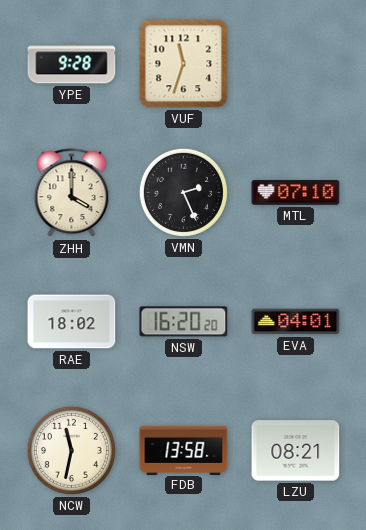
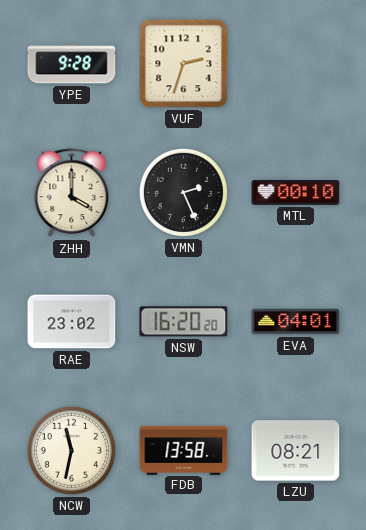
VUF: 11:33 -> 2:33 (184, 64)
MTL: 07:10 -> 00:10 (296, 193)
RAE: 18:02 -> 23:02 (72, 322)
